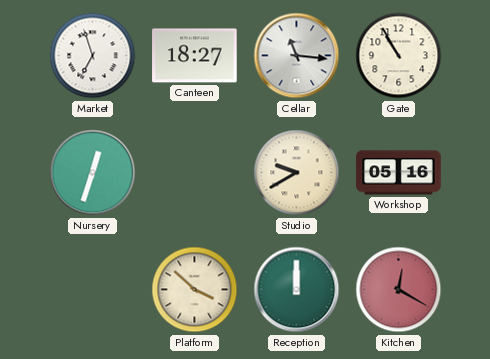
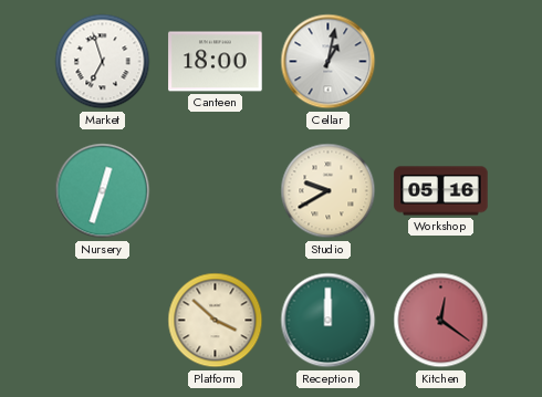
Canteen: 18:27 -> 18:00 (216, 62)
Cellar: 11:16 -> 1:02 (329, 62)
Gate: 10:55 -> none (399, 56)
Kitchen: 12:20 -> 12:21 (441, 321)
